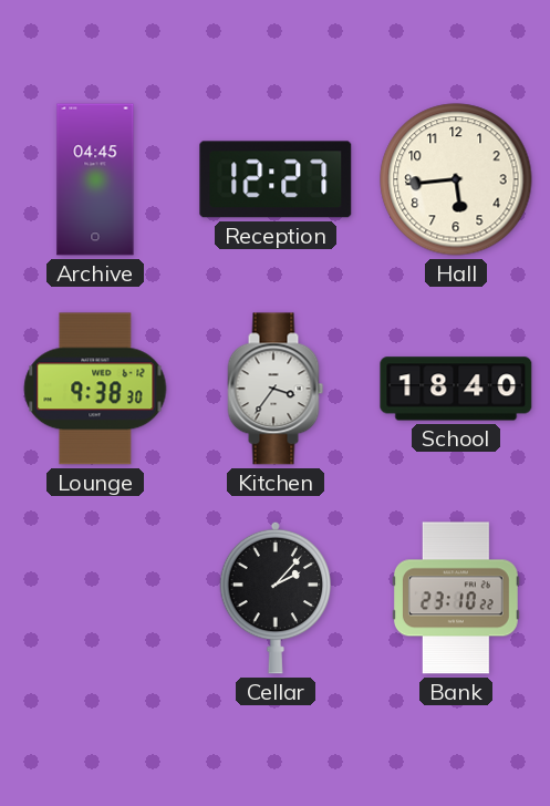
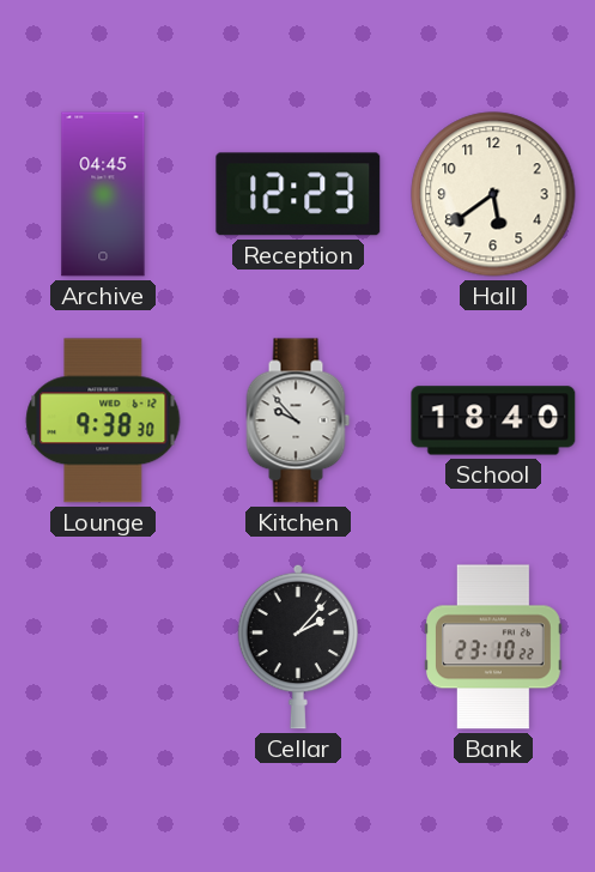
Reception: 12:27 -> 12:23 (298, 194)
Hall: 5:44 -> 5:39 (493, 194)
Kitchen: 3:36 -> 9:53 (298, 420)
